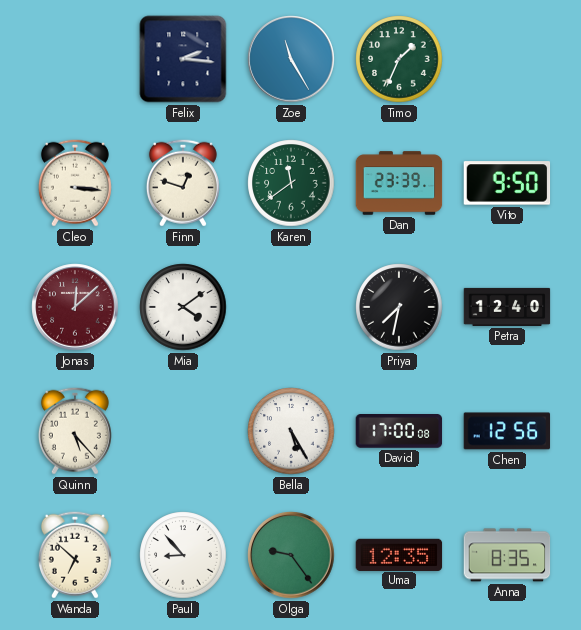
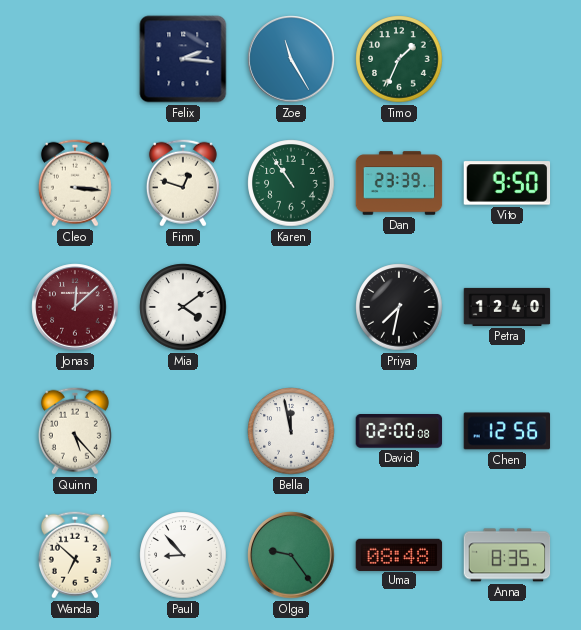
Karen: 11:39 -> 10:54 (291, 183)
Bella: 5:25 -> 11:58 (291, 431)
David: 17:00 -> 02:00 (399, 432)
Uma: 12:35 -> 08:48 (399, 554)
